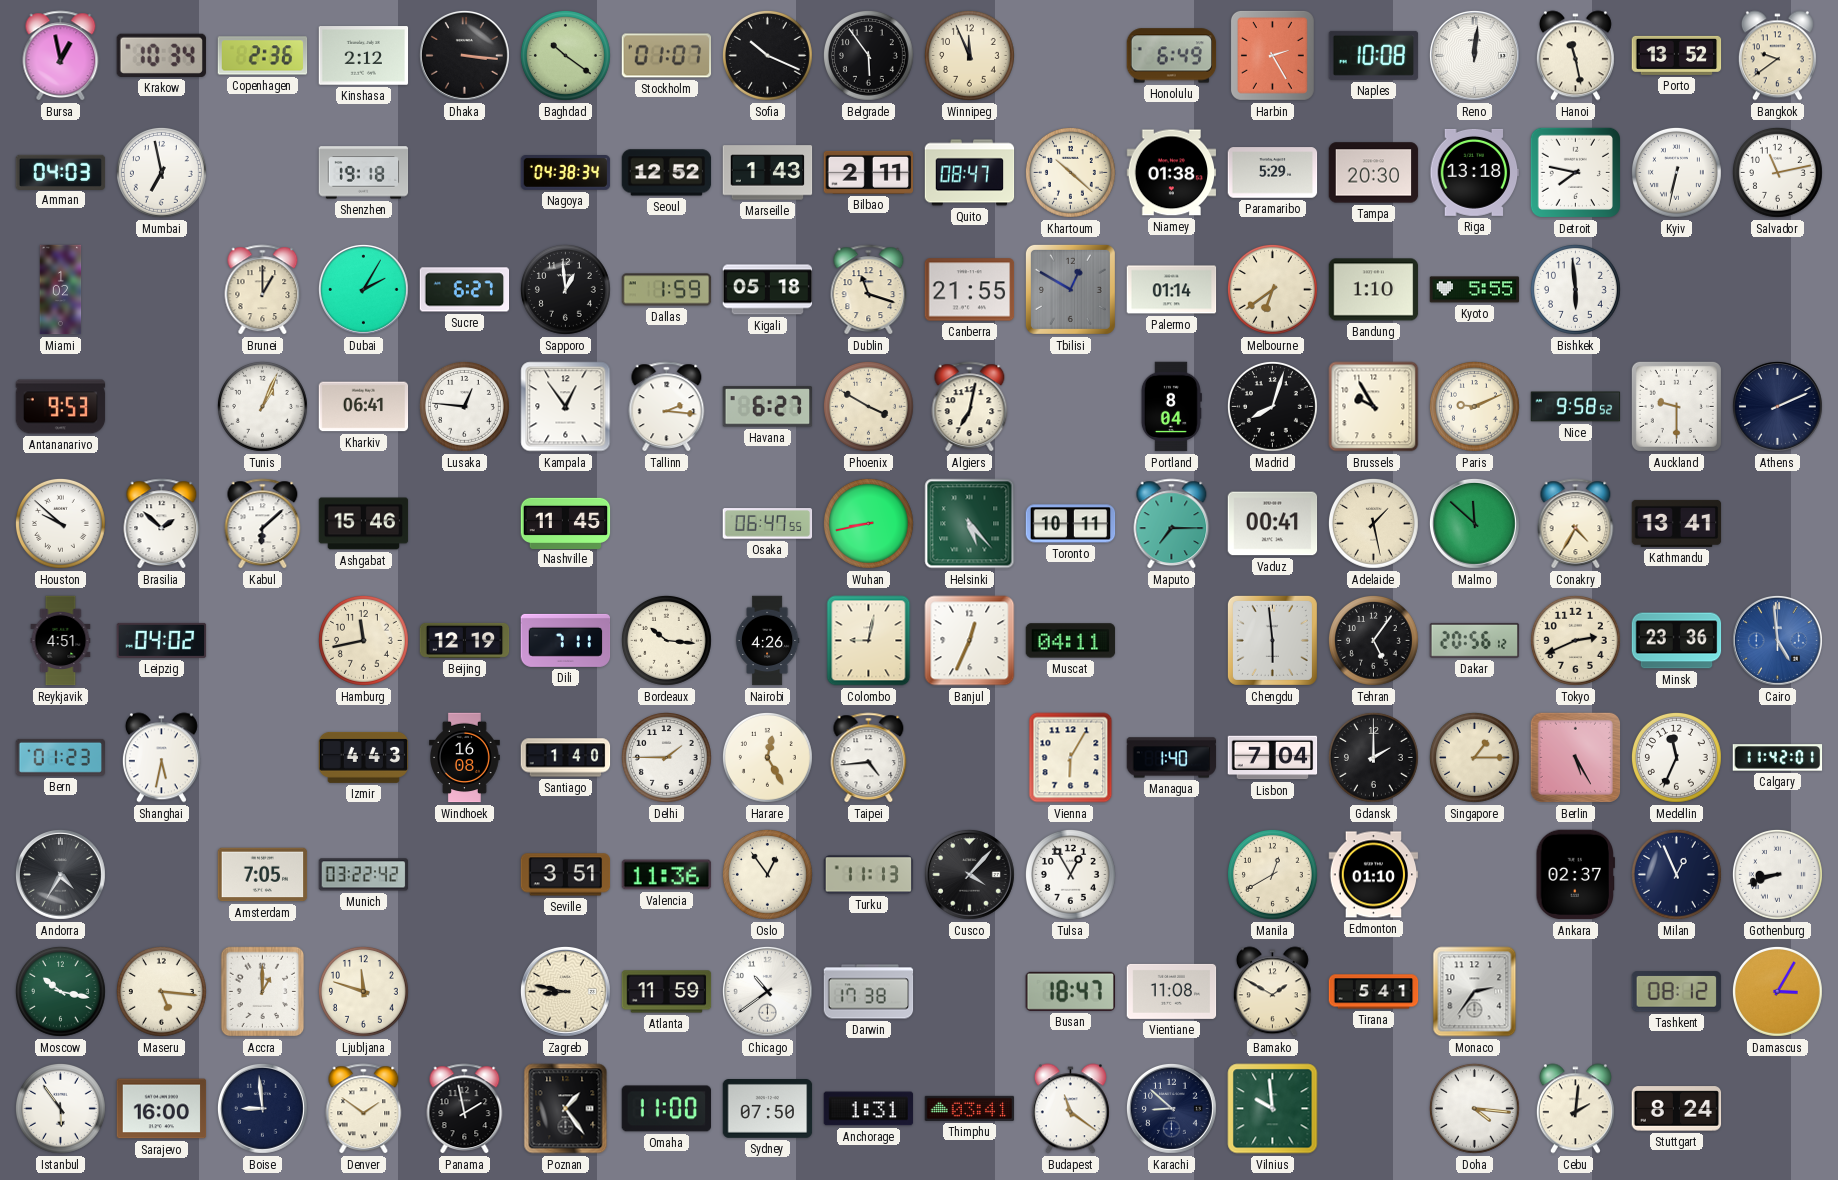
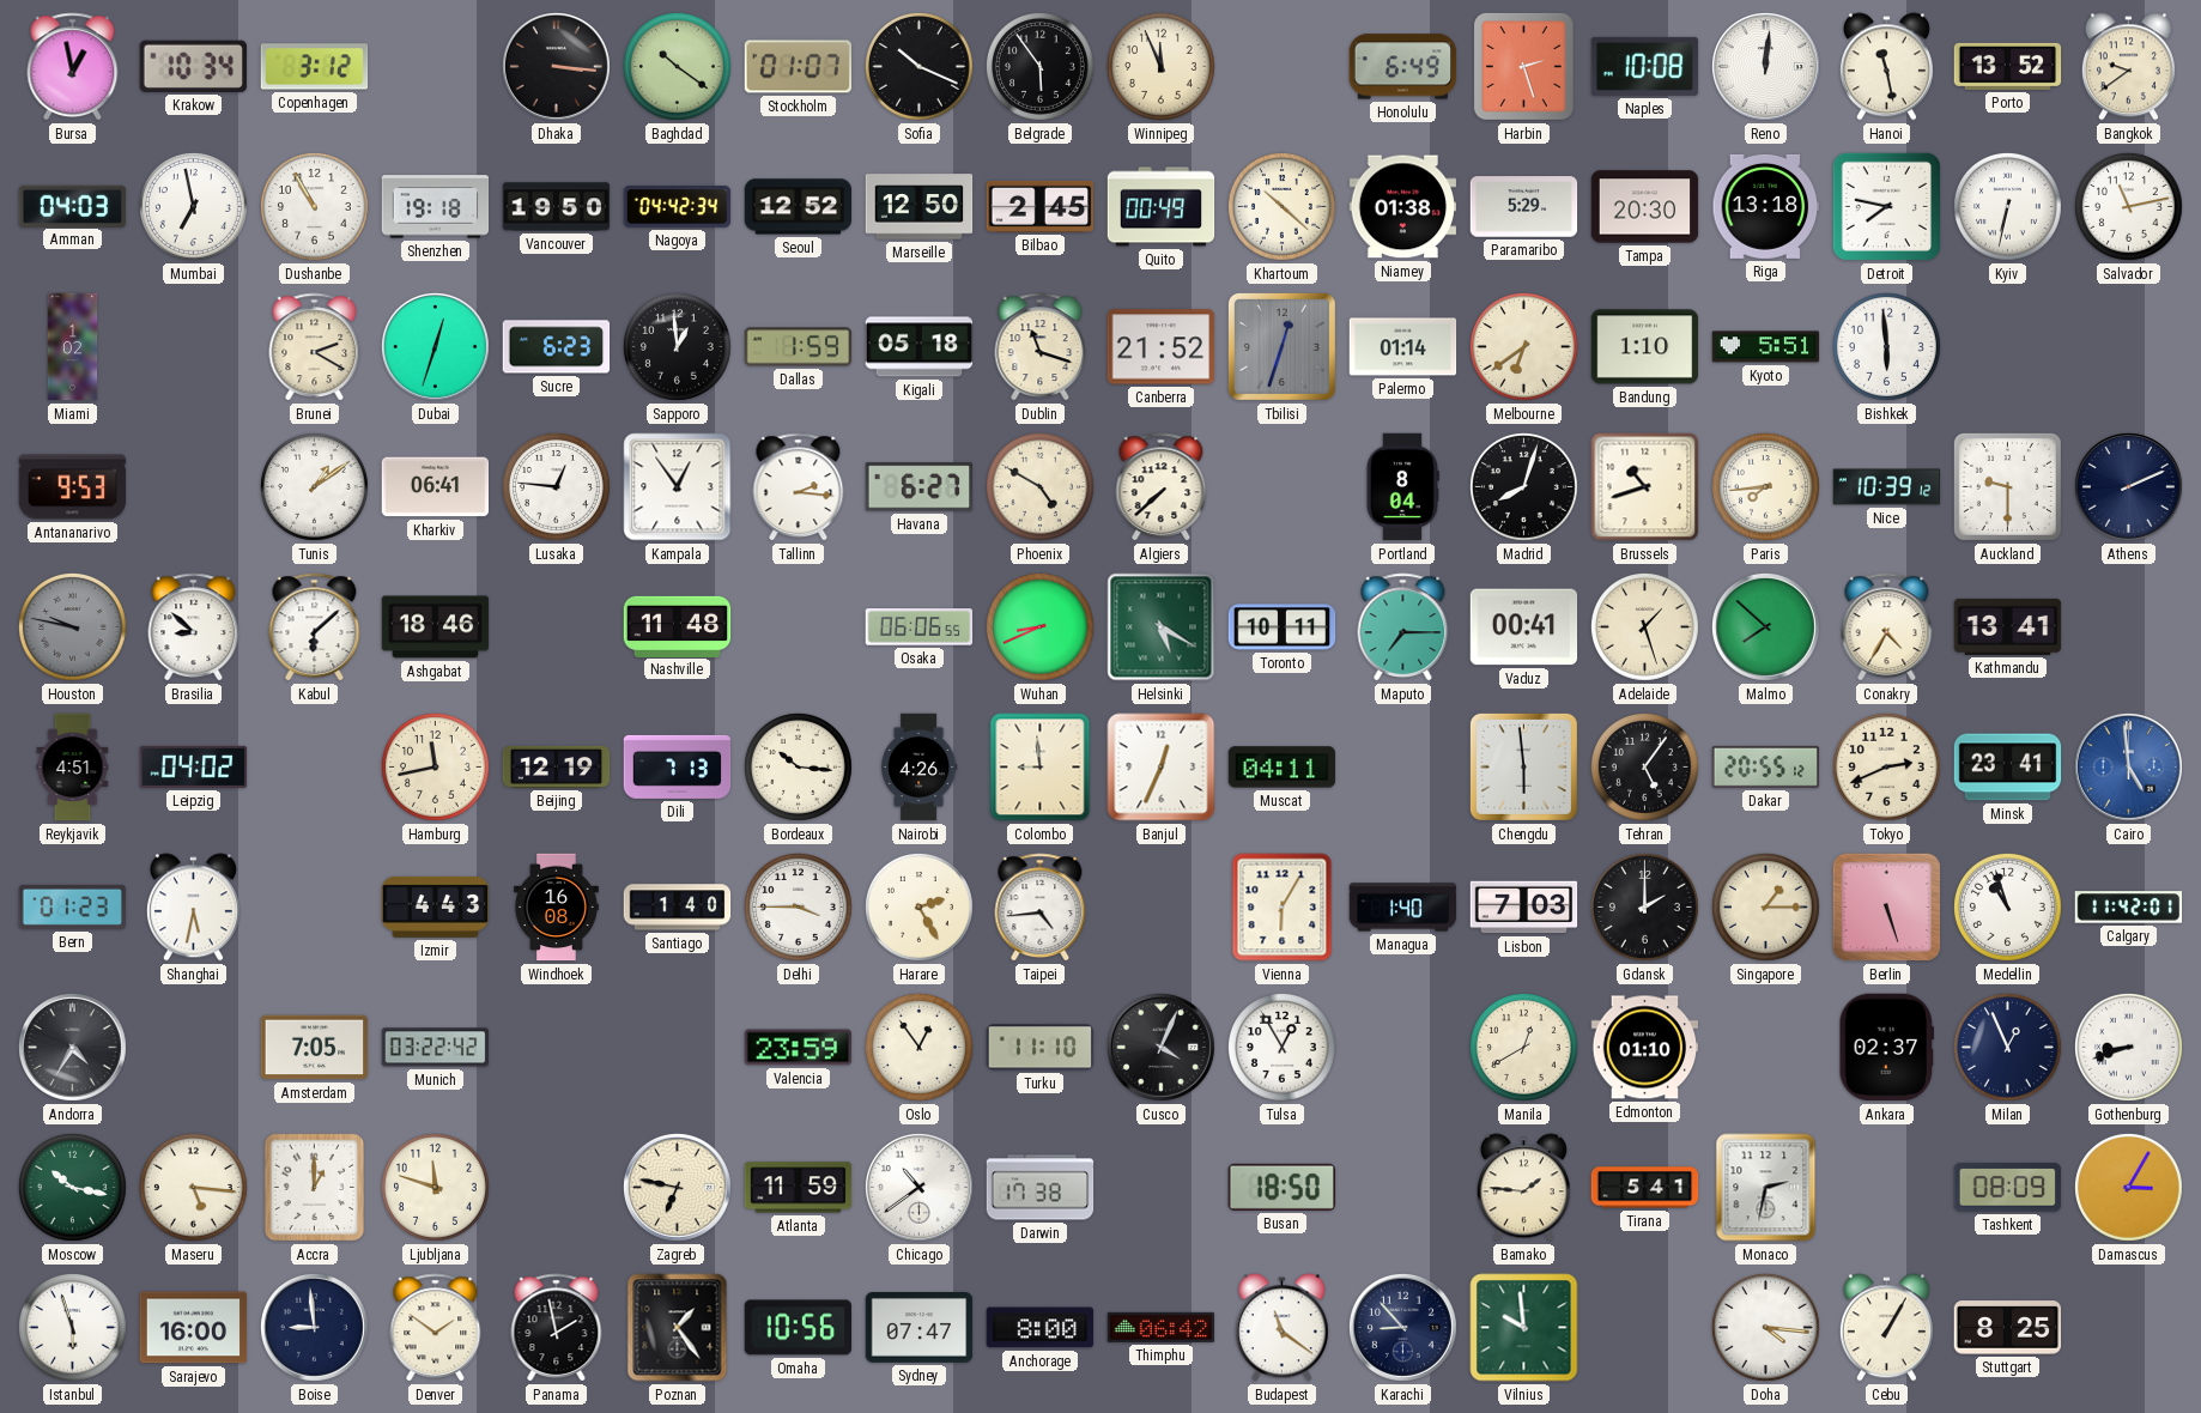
Copenhagen: 2:36 -> 3:12 (315, 67)
Kinshasa: 2:12 -> none (364, 56)
Harbin: 2:25 -> 2:27 (1523, 66)
Dushanbe: none -> 10:55 (314, 206)
Vancouver: none -> 19:50 (557, 207)
Nagoya: 04:38 -> 04:42 (678, 207)
Marseille: 1:43 -> 12:50 (920, 207)
Bilbao: 2:11 -> 2:45 (1041, 206)
Quito: 08:47 -> 00:49 (1162, 207)
Brunei: 1:00 -> 2:20 (315, 347)
Dubai: 2:05 -> 12:33 (435, 346)
Sucre: 6:27 -> 6:23 (557, 347)
Canberra: 21:55 -> 21:52 (1162, 347)
Tbilisi: 12:50 -> 12:33 (1281, 346)
Kyoto: 5:55 -> 5:51 (1766, 347)
Tunis: 1:04 -> 1:09 (314, 486)
Phoenix: 3:50 -> 4:50 (1039, 486)
Algiers: 7:02 -> 7:38 (1162, 487)
Brussels: 9:55 -> 10:42 (1645, 487)
Paris: 9:11 -> 7:44 (1765, 486)
Nice: 9:58 -> 10:39 (1887, 487)
Houston: 9:52 -> 9:47 (72, 626)
Houston dial: white -> grey (72, 626)
Brasilia: 1:52 -> 8:52 (194, 627)
Ashgabat: 15:46 -> 18:46 (436, 627)
Nashville: 11:45 -> 11:48 (678, 626)
Osaka: 06:47 -> 06:06 (920, 627)
Wuhan: 8:43 -> 8:41 (1039, 626)
Helsinki: 5:23 -> 5:20 (1162, 627)
Adelaide: 1:28 -> 1:27 (1644, 626)
Malmo: 11:52 -> 7:52 (1765, 626)
Dili: 7:11 -> 7:13 (678, 766)
Colombo: 9:02 -> 8:59 (1041, 768)
Dakar: 20:56 -> 20:55 (1766, 766)
Minsk: 23:36 -> 23:41 (2008, 768)
Delhi: 1:45 -> 3:45 (798, 906)
Harare: 12:25 -> 2:25 (918, 906)
Lisbon: 7:04 -> 7:03 (1524, 908)
Berlin: 5:25 -> 5:27 (1886, 906)
Medellin: 11:34 -> 10:57 (2007, 906)
Seville: 3:51 -> none (566, 875)
Valencia: 11:36 -> 23:59 (799, 1048)
Turku: 11:13 -> 11:10 (1041, 1048)
Cusco: 4:07 -> 4:04 (1160, 1047)
Zagreb: 8:47 -> 6:47 (677, 1187)
Busan: 18:47 -> 18:50 (1281, 1187)
Vientiane: 11:08 -> none (1172, 991)
Bamako: 1:50 -> 1:46 (1523, 1188)
Monaco: 2:36 -> 2:32 (1766, 1188)
Tashkent: 08:12 -> 08:09 (2007, 1188)
Istanbul: 5:54 -> 5:57 (72, 1327)
Omaha: 11:00 -> 10:56 (799, 1328)
Sydney: 07:50 -> 07:47 (920, 1328)
Anchorage: 1:31 -> 8:00 (1041, 1328)
Thimphu: 03:41 -> 06:42 (1162, 1327)
Karachi: 8:52 -> 8:53 (1402, 1327)
Cebu: 2:01 -> 1:05 (1886, 1328)
Stuttgart: 8:24 -> 8:25 (2008, 1328)
